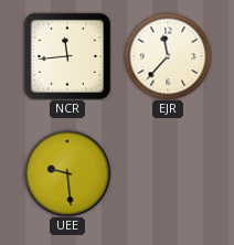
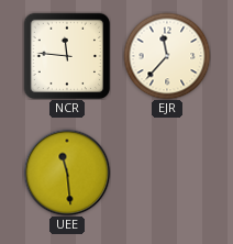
NCR: 11:44 -> 11:46 (66, 55)
UEE: 9:29 -> 11:29 (67, 173)
